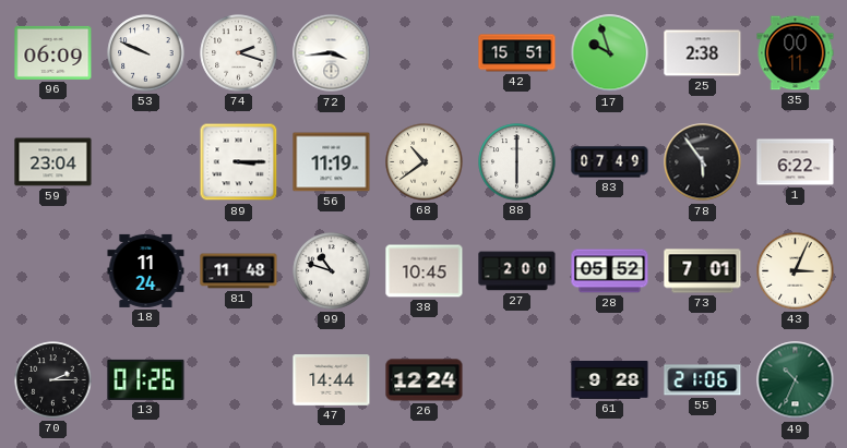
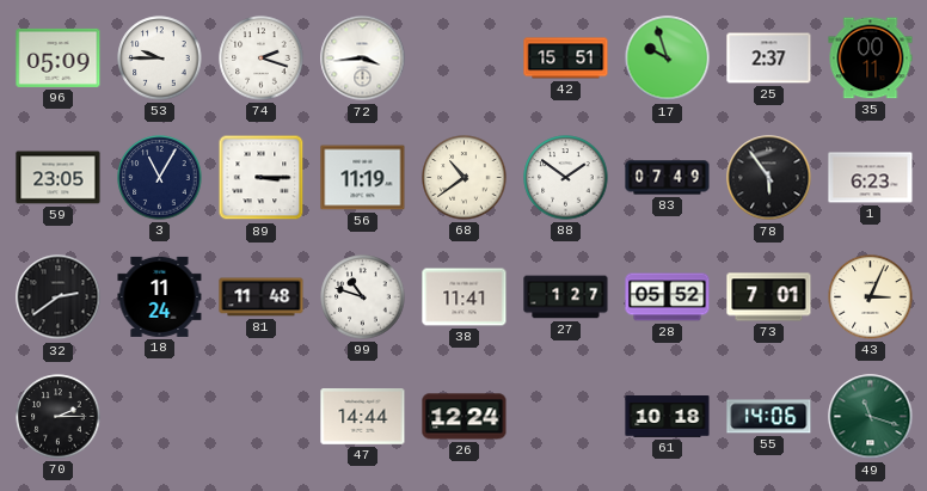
96: 06:09 -> 05:09 (59, 57)
53: 9:49 -> 9:45 (160, 59)
25: 2:38 -> 2:37 (769, 59)
59: 23:04 -> 23:05 (59, 178)
3: none -> 11:05 (160, 178)
88: 6:00 -> 1:51 (566, 178)
1: 6:22 -> 6:23 (871, 178)
32: none -> 2:39 (59, 297)
38: 10:45 -> 11:41 (465, 297)
27: 2:00 -> 1:27 (566, 297)
13: 01:26 -> none (146, 379)
61: 9:28 -> 10:18 (668, 417)
55: 21:06 -> 14:06 (769, 417)
49: 10:34 -> 11:18 (871, 417)
